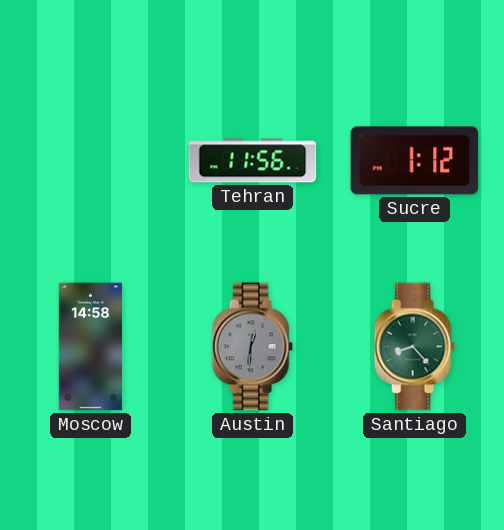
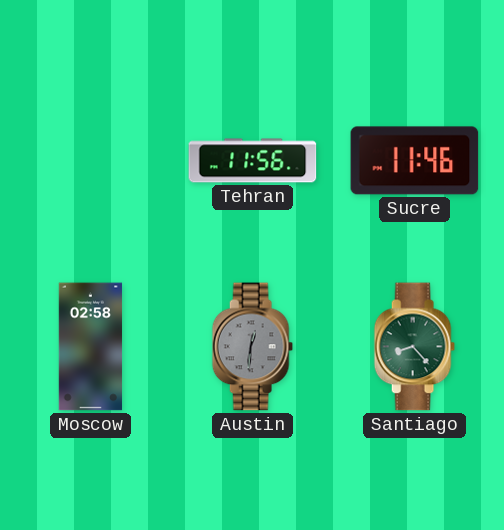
Sucre: 1:12 -> 11:46 (415, 161)
Moscow: 14:58 -> 02:58 (91, 347)
